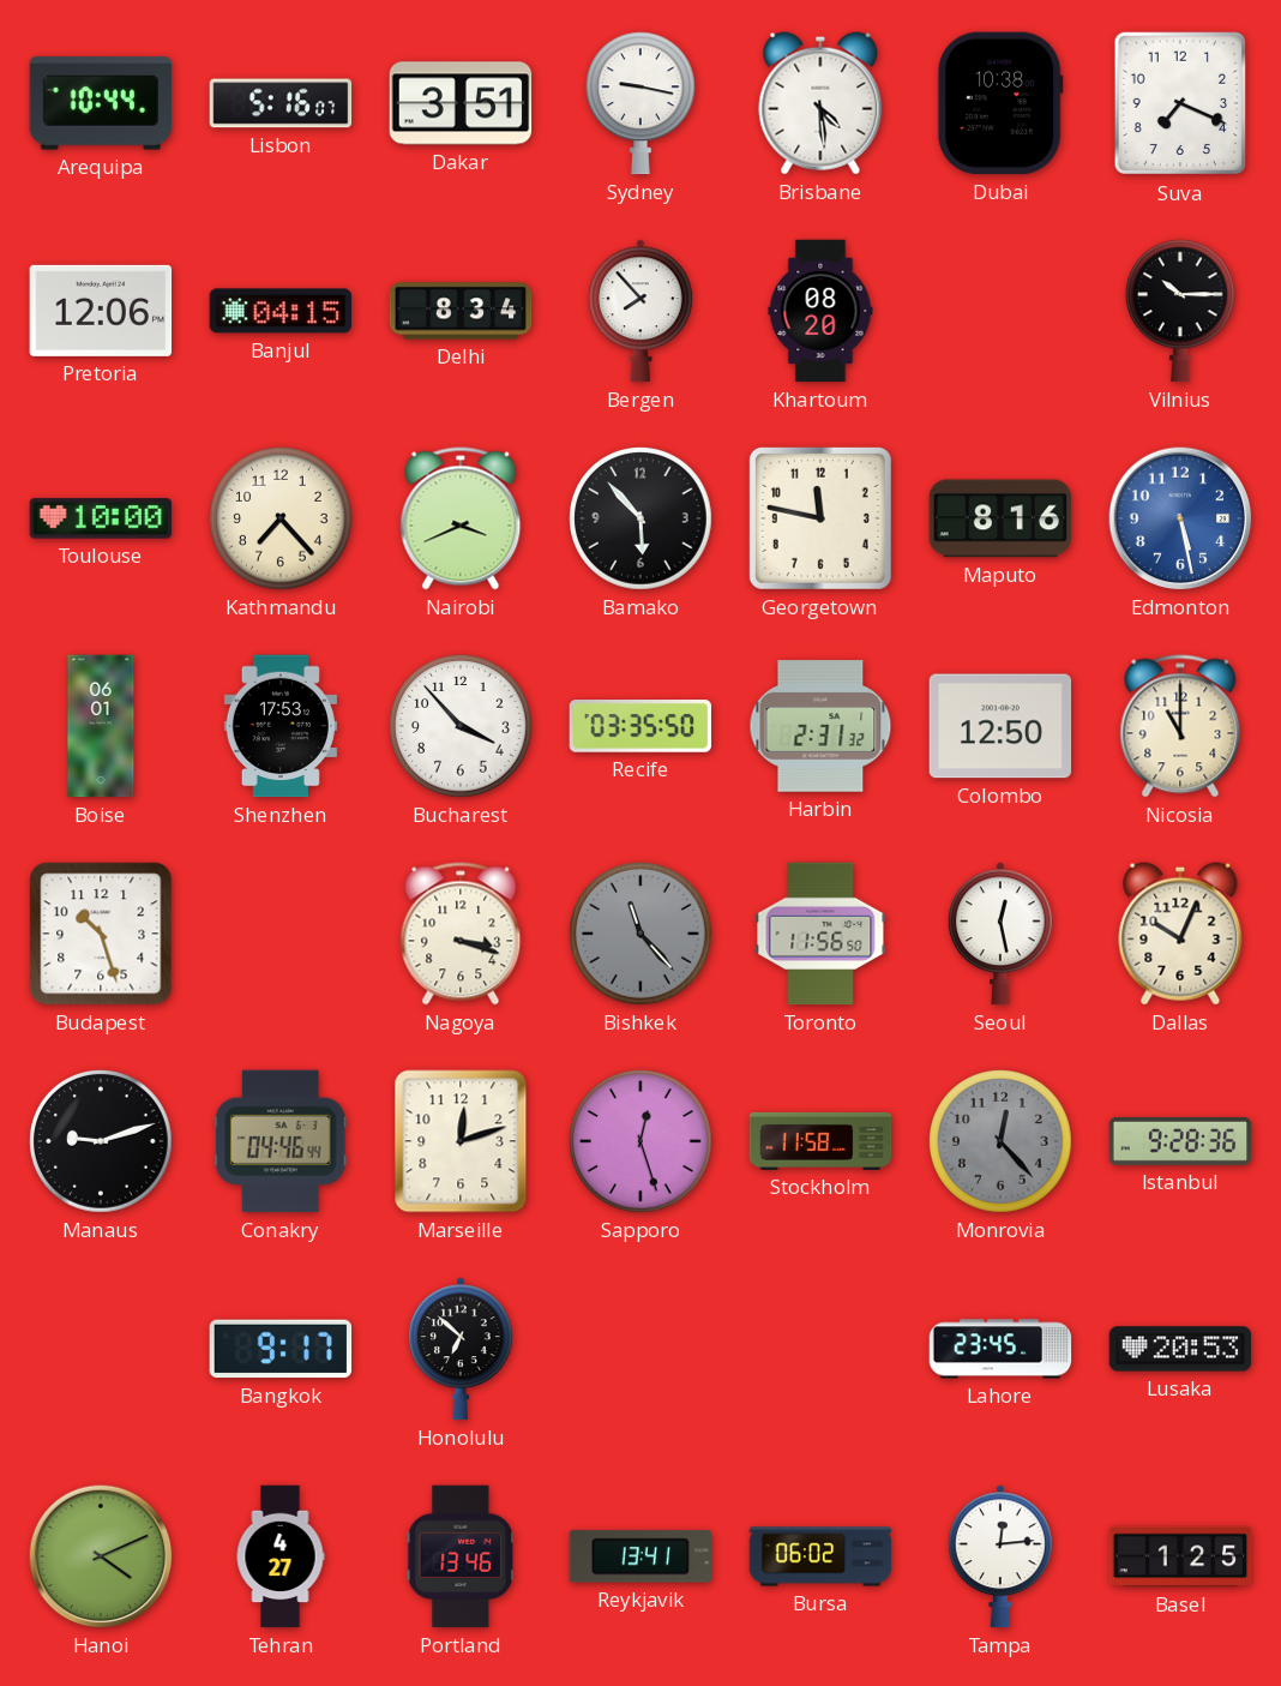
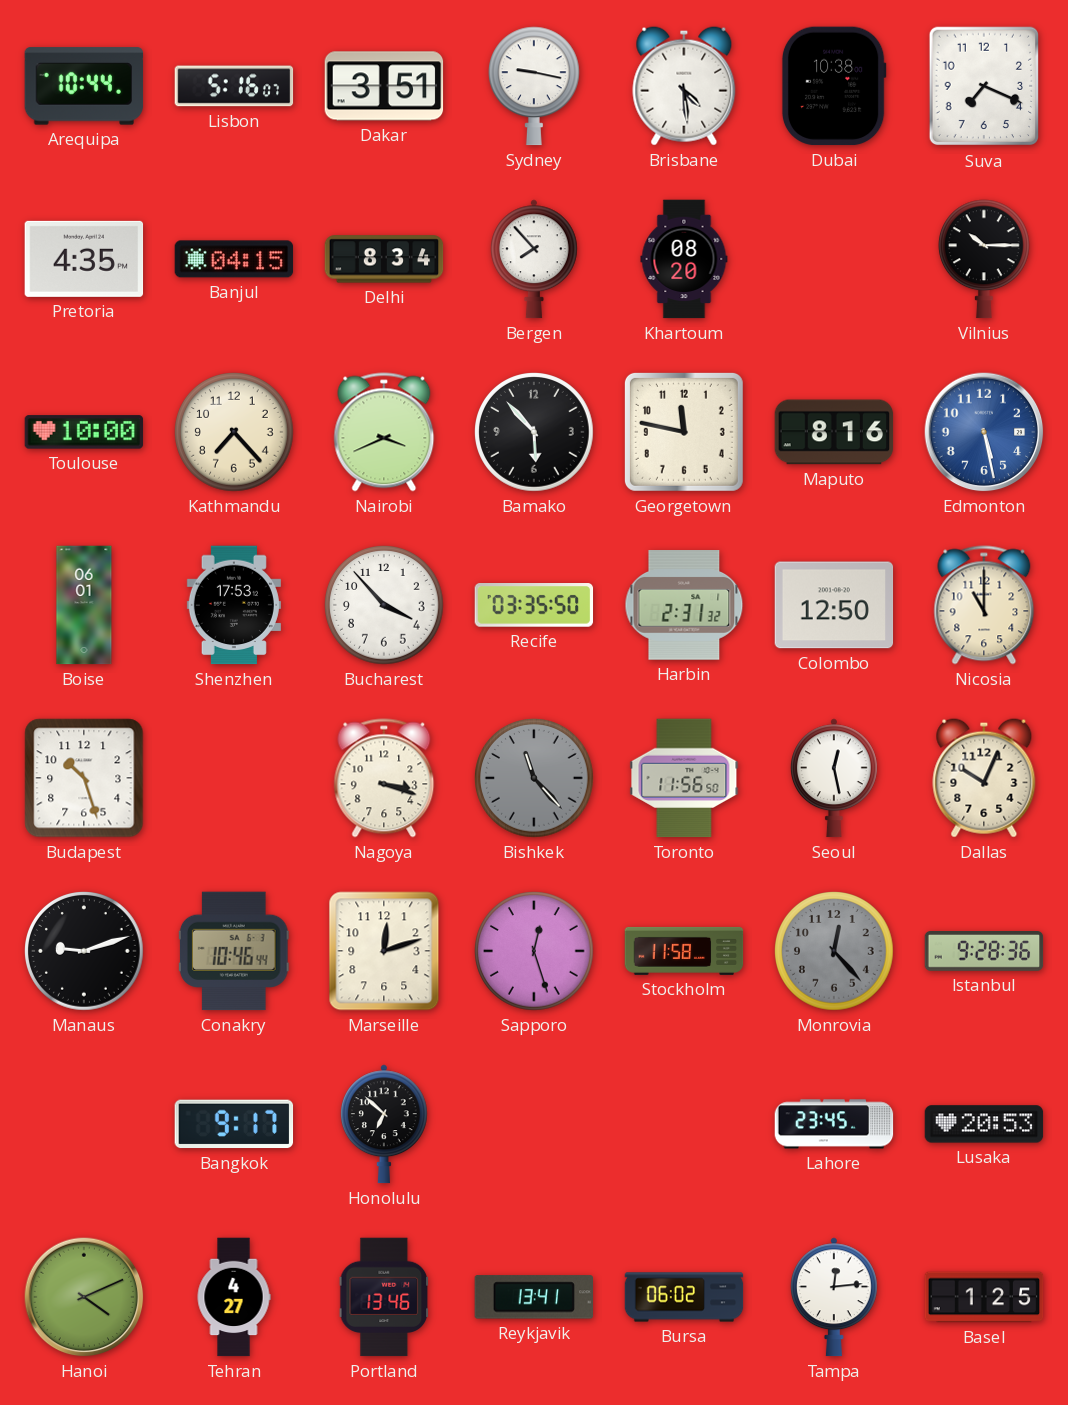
Pretoria: 12:06 -> 4:35 (84, 259)
Conakry: 04:46 -> 10:46 (234, 951)
